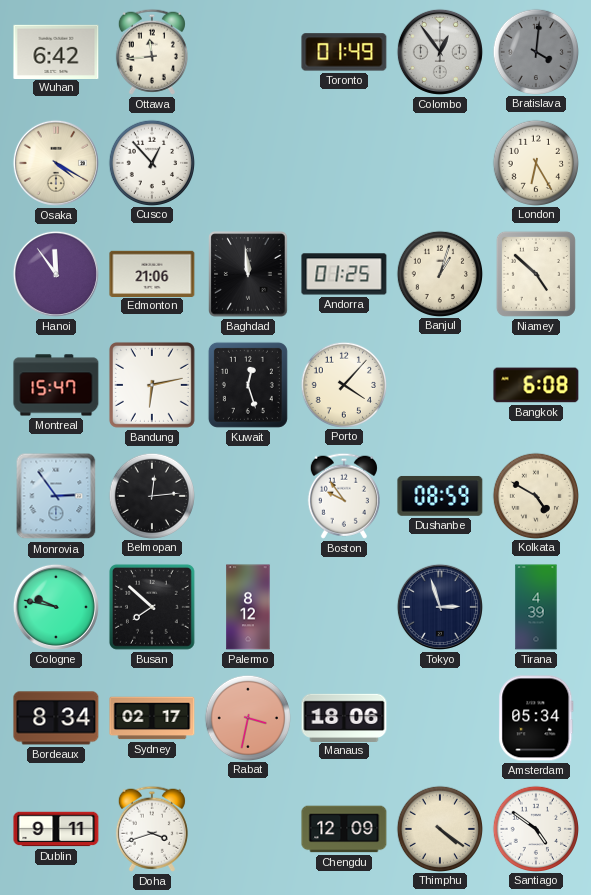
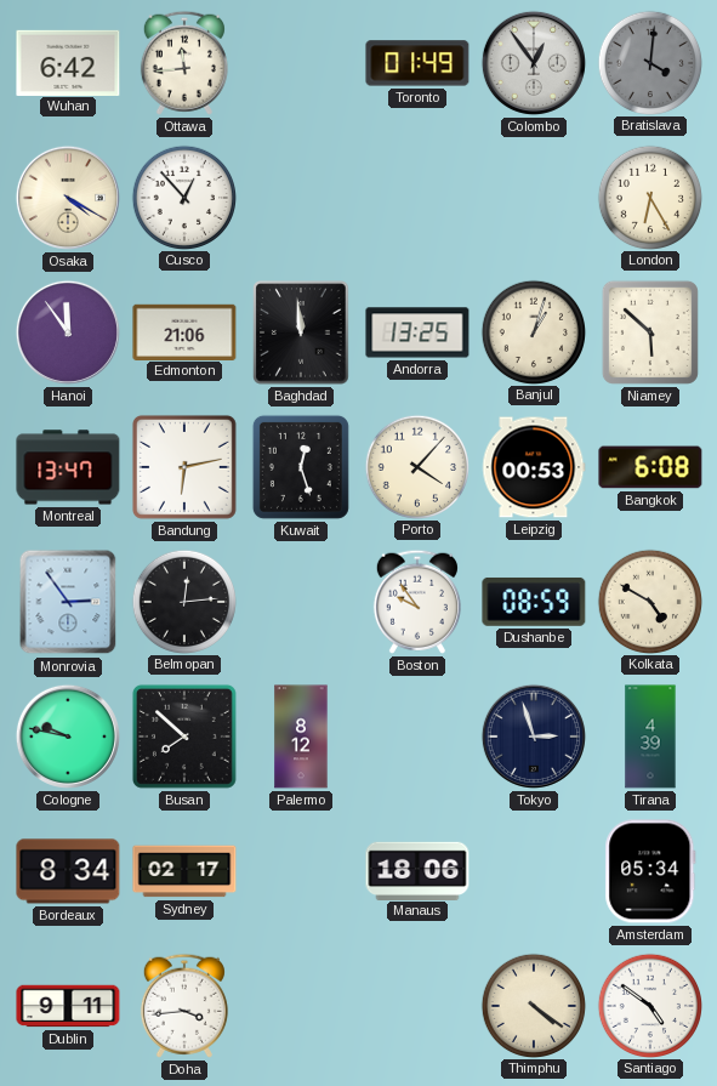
Andorra: 01:25 -> 13:25 (417, 332)
Niamey: 4:52 -> 5:52 (650, 332)
Montreal: 15:47 -> 13:47 (68, 467)
Leipzig: none -> 00:53 (534, 467)
Rabat: 3:32 -> none (247, 717)
Doha: 3:42 -> 3:44 (184, 1006)
Chengdu: 12:09 -> none (344, 829)
